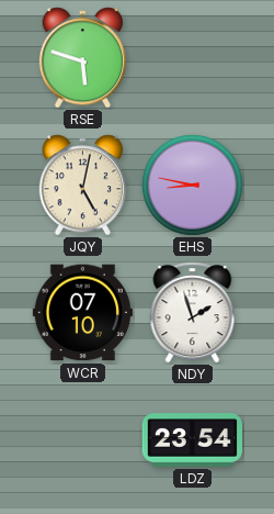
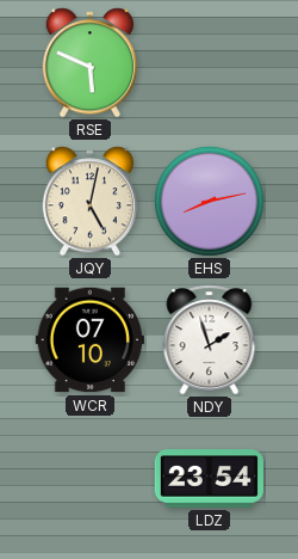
RSE: 5:48 -> 5:49 (91, 63)
EHS: 8:47 -> 8:13 (209, 201)
